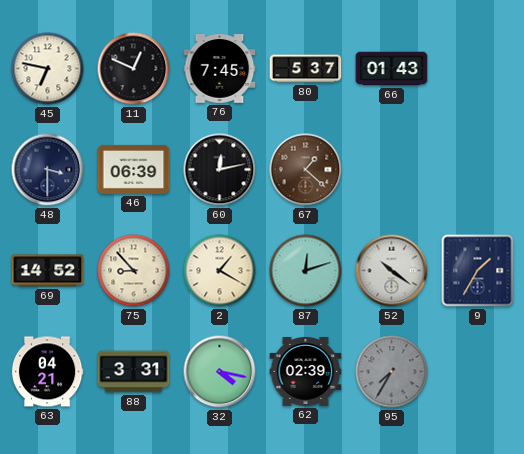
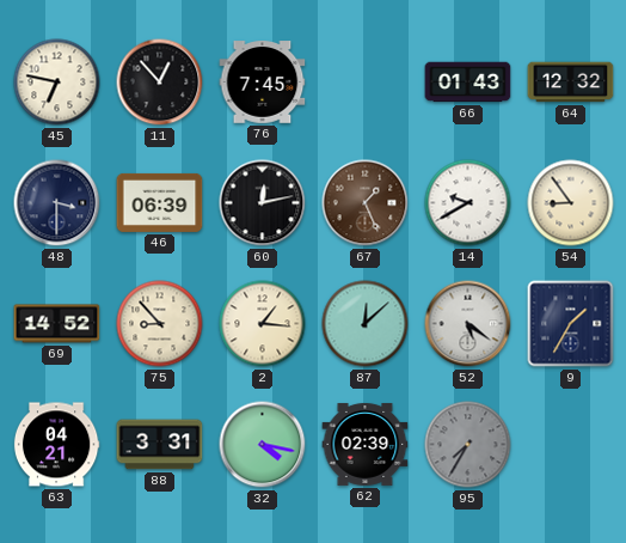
11: 12:49 -> 12:53 (160, 83)
80: 5:37 -> none (306, 69)
64: none -> 12:32 (571, 83)
67: 1:22 -> 1:26 (366, 203)
14: none -> 9:40 (468, 203)
54: none -> 8:54 (571, 203)
2: 1:20 -> 1:16 (263, 324)
87: 12:12 -> 12:08 (366, 324)
52: 10:21 -> 5:21 (468, 324)
